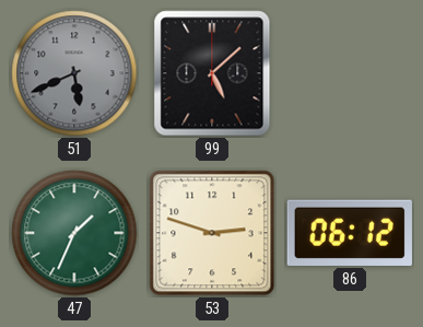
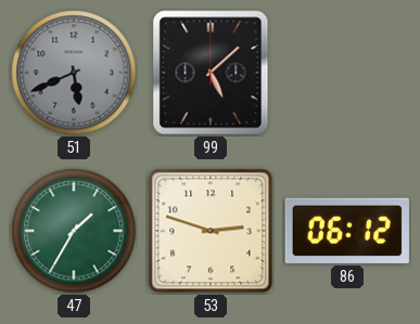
47: 1:34 -> 1:35 (74, 231)
